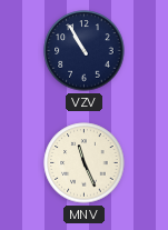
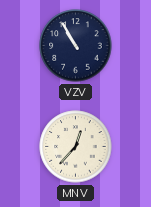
MNV: 11:26 -> 12:37 (76, 147)
